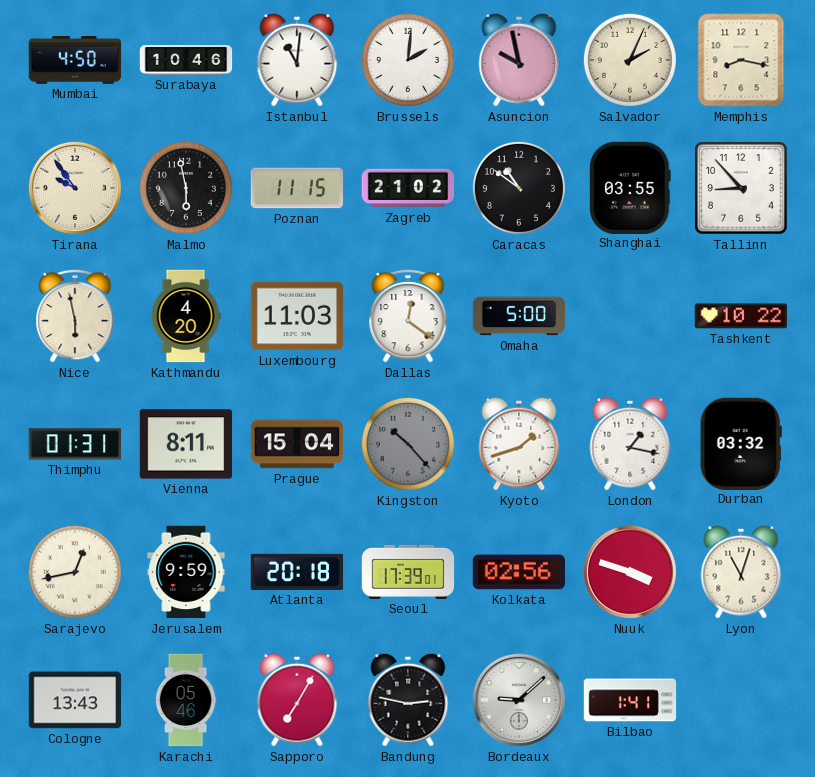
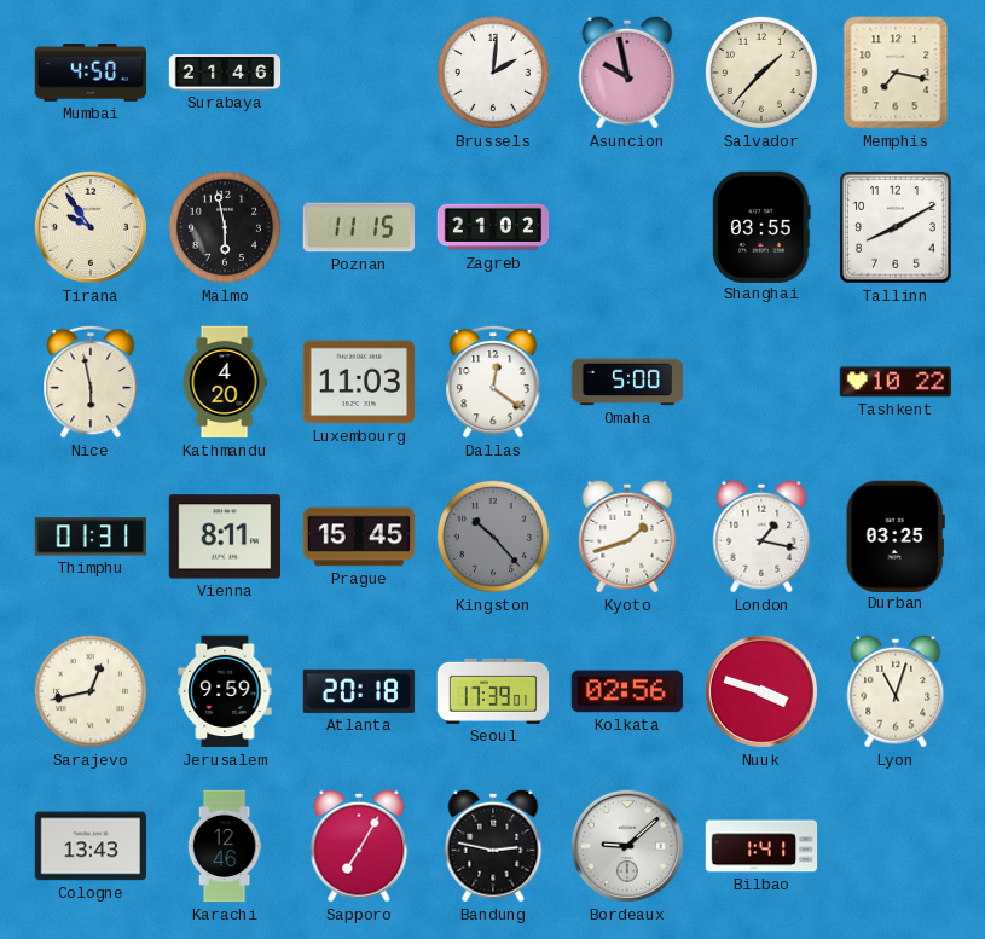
Surabaya: 10:46 -> 21:46 (225, 73)
Istanbul: 11:01 -> none (297, 60)
Salvador: 2:04 -> 1:37 (761, 73)
Memphis: 8:17 -> 7:17 (896, 73)
Caracas: 10:51 -> none (519, 188)
Tallinn: 8:53 -> 8:10 (897, 228)
Prague: 15:04 -> 15:45 (359, 537)
Durban: 03:32 -> 03:25 (896, 535)
Karachi: 05:46 -> 12:46 (225, 846)
